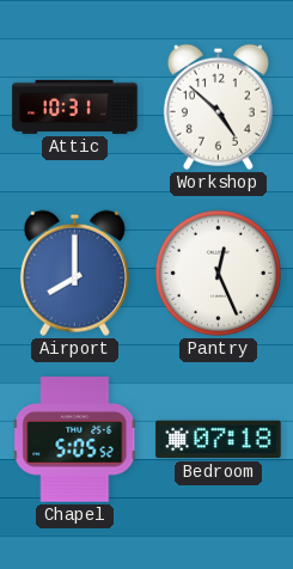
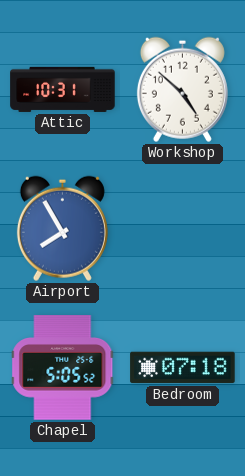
Airport: 8:00 -> 7:55 (62, 228)
Pantry: 12:26 -> none (218, 273)
